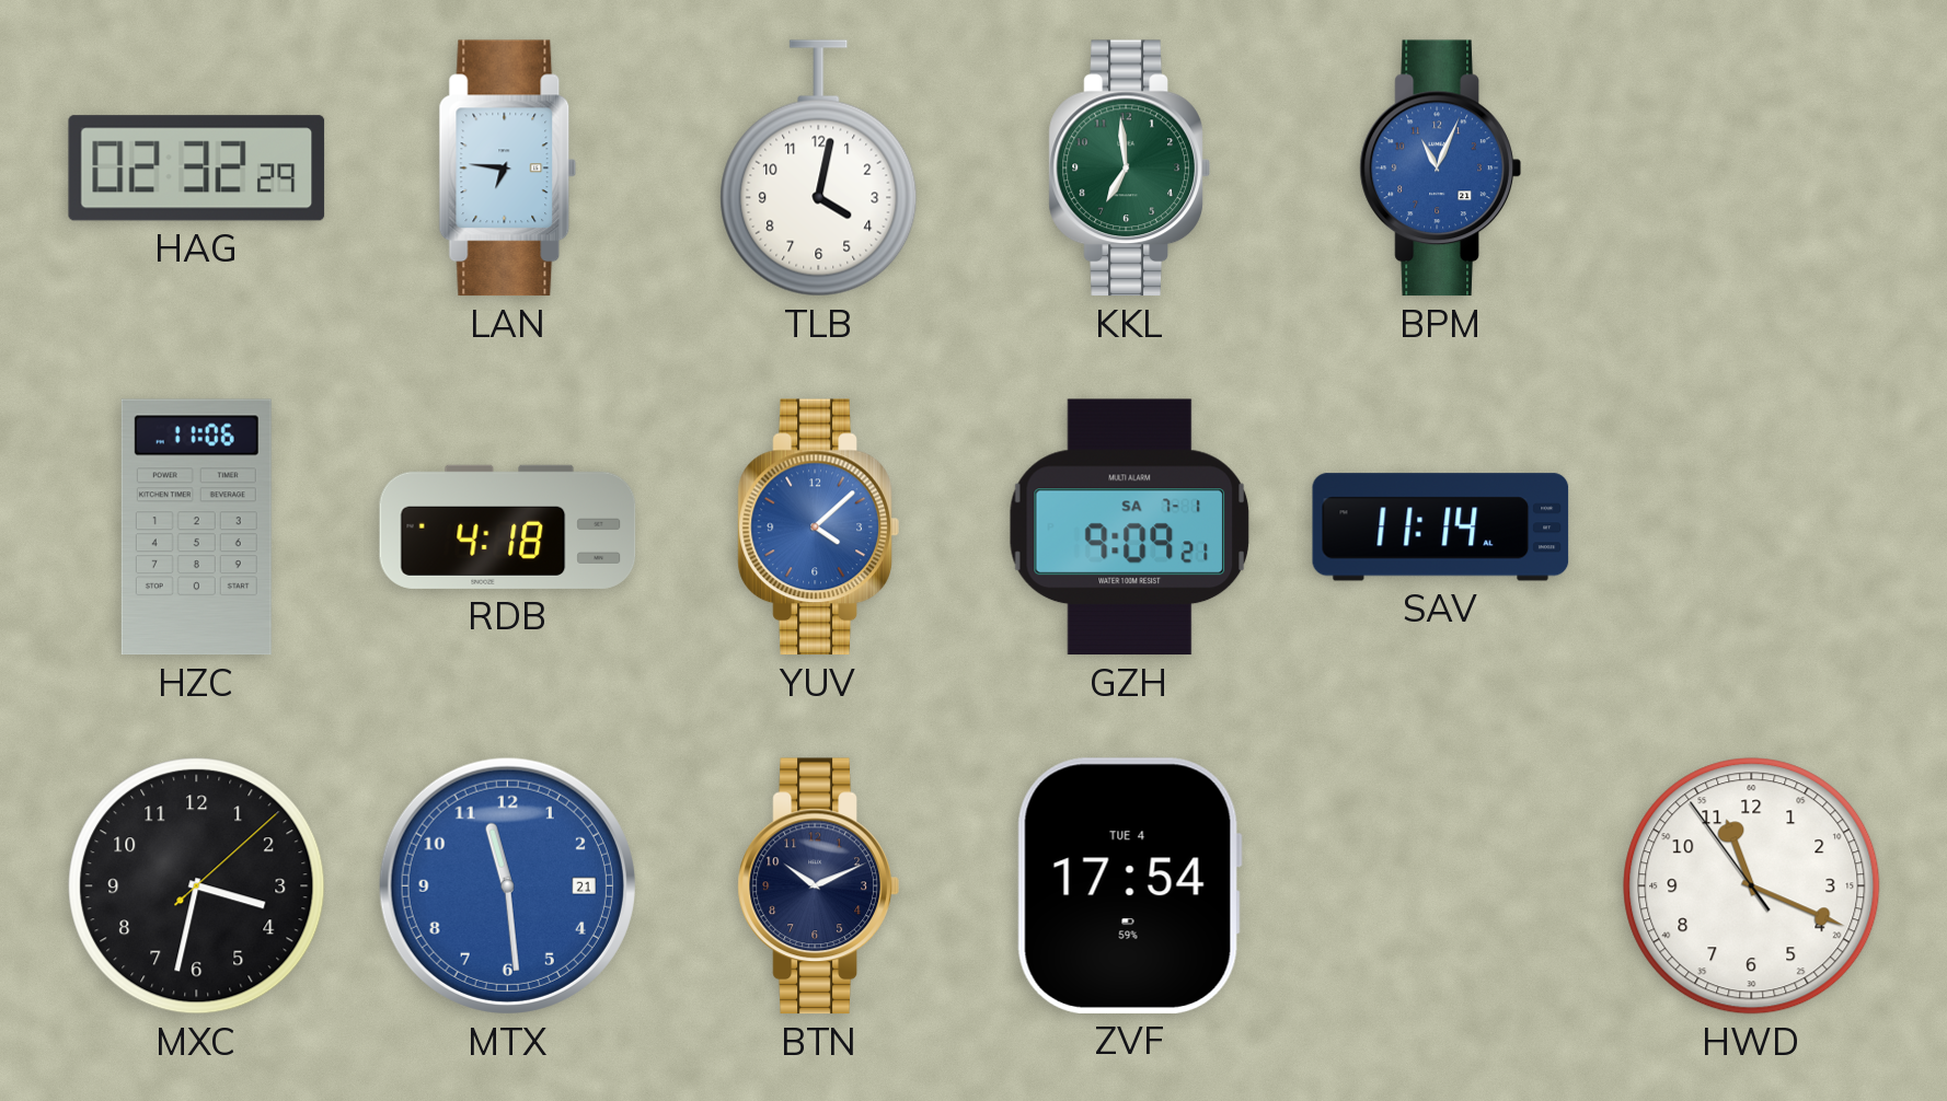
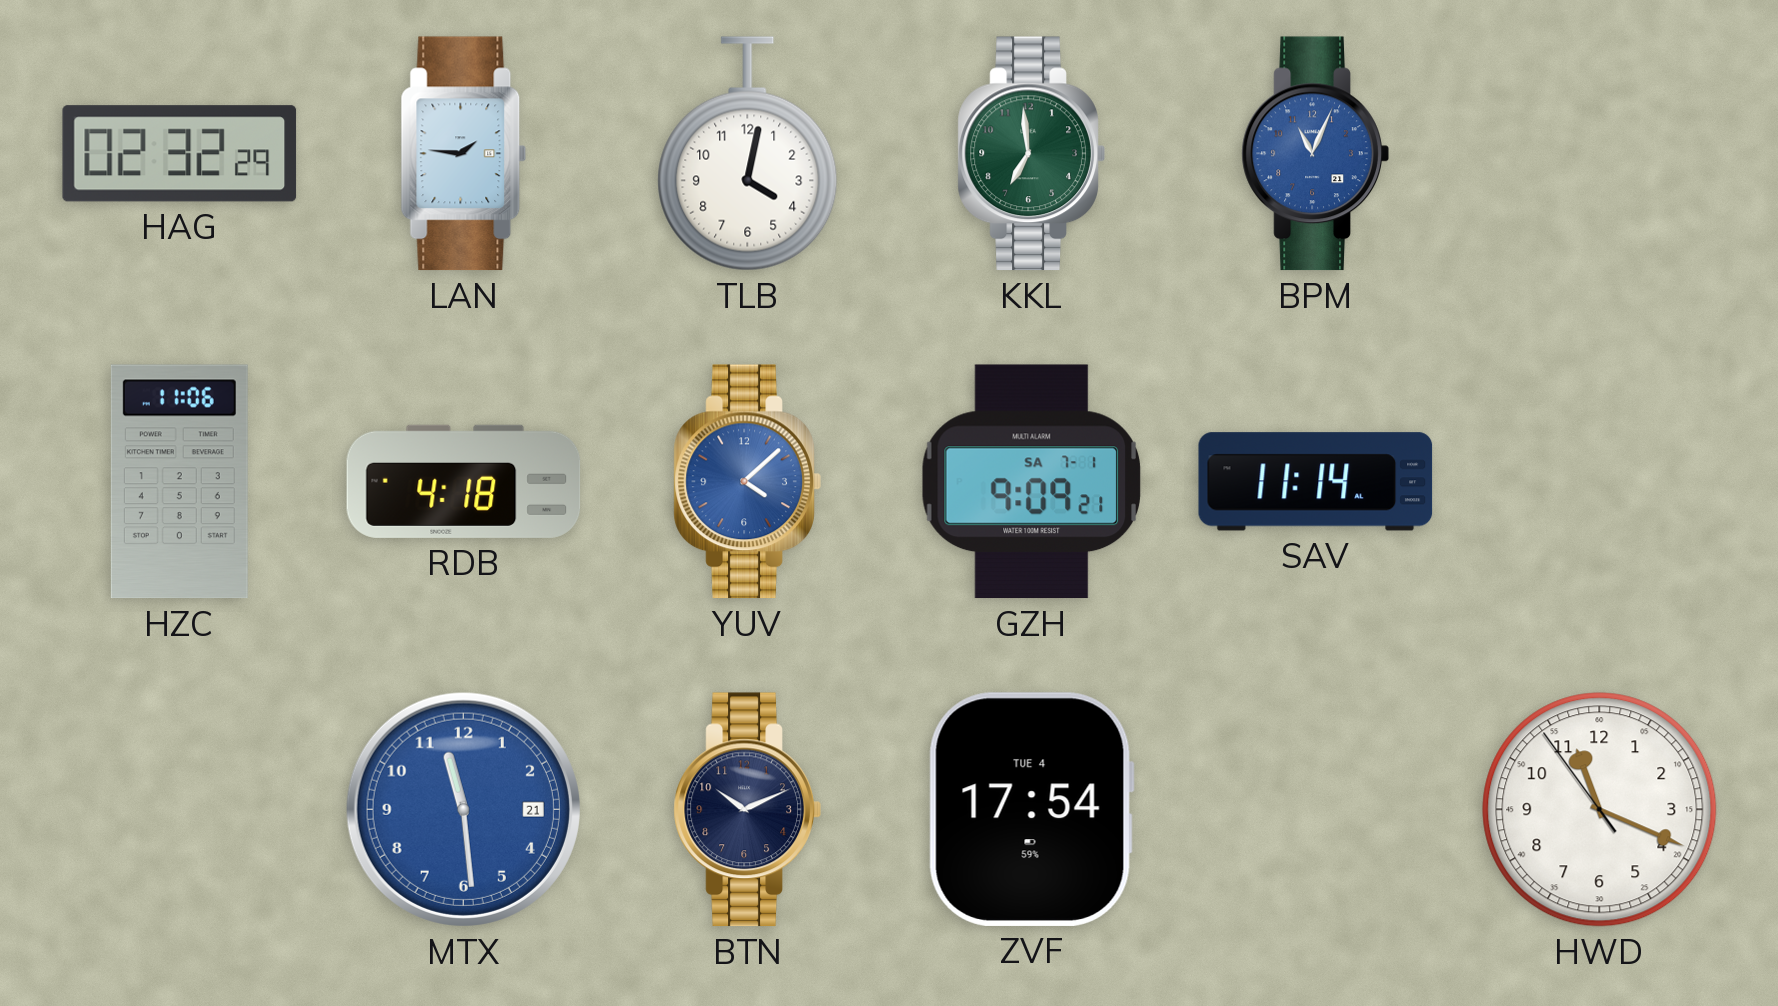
LAN: 6:46 -> 1:46 (464, 154)
MXC: 3:32 -> none (197, 886)
